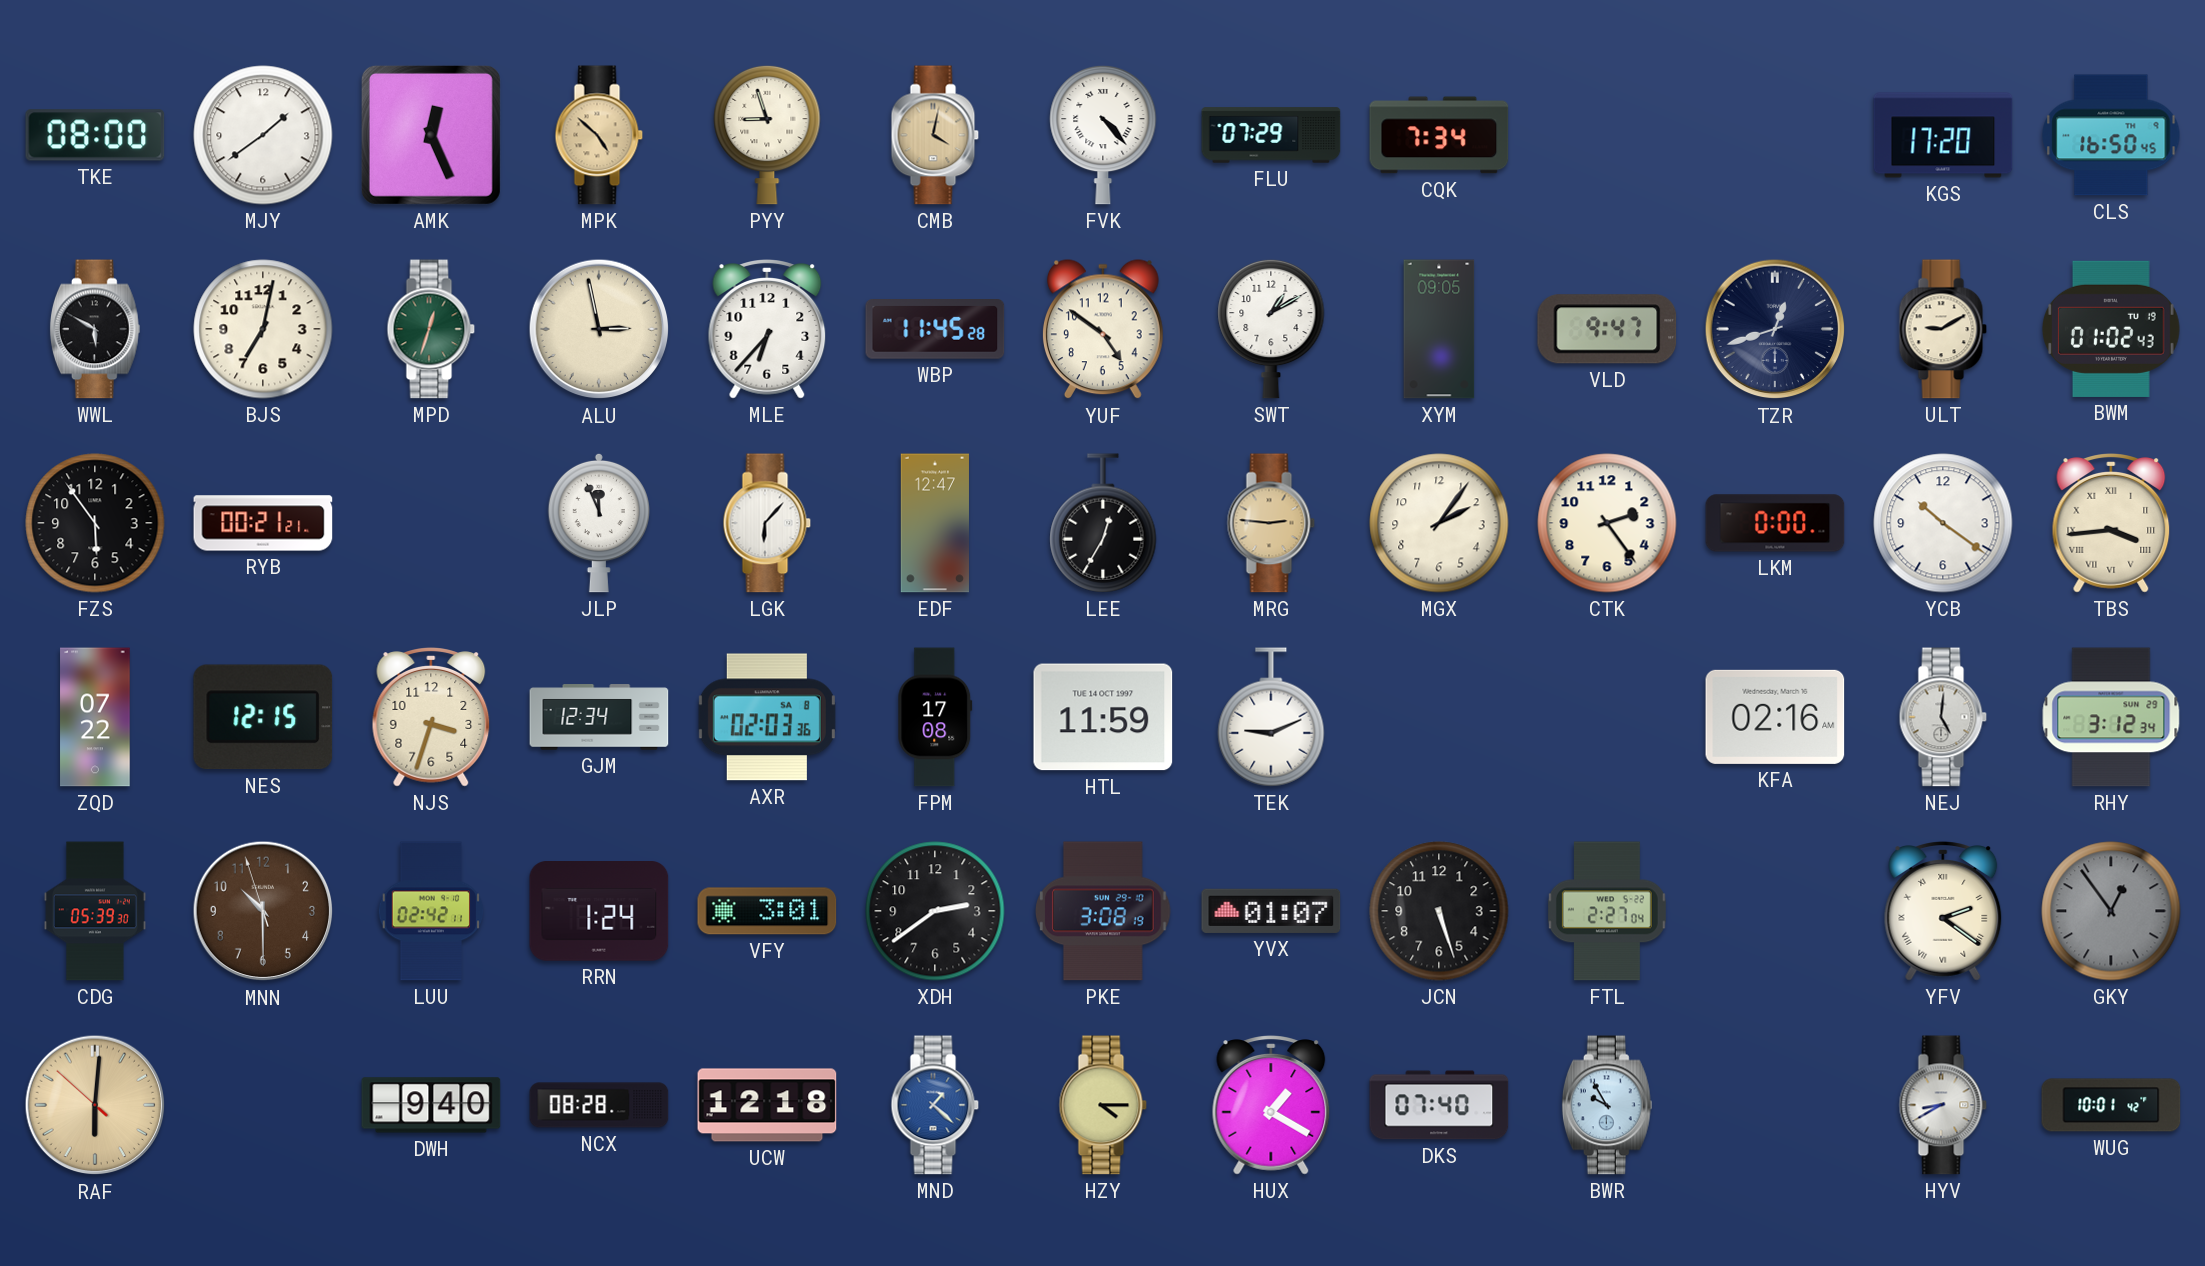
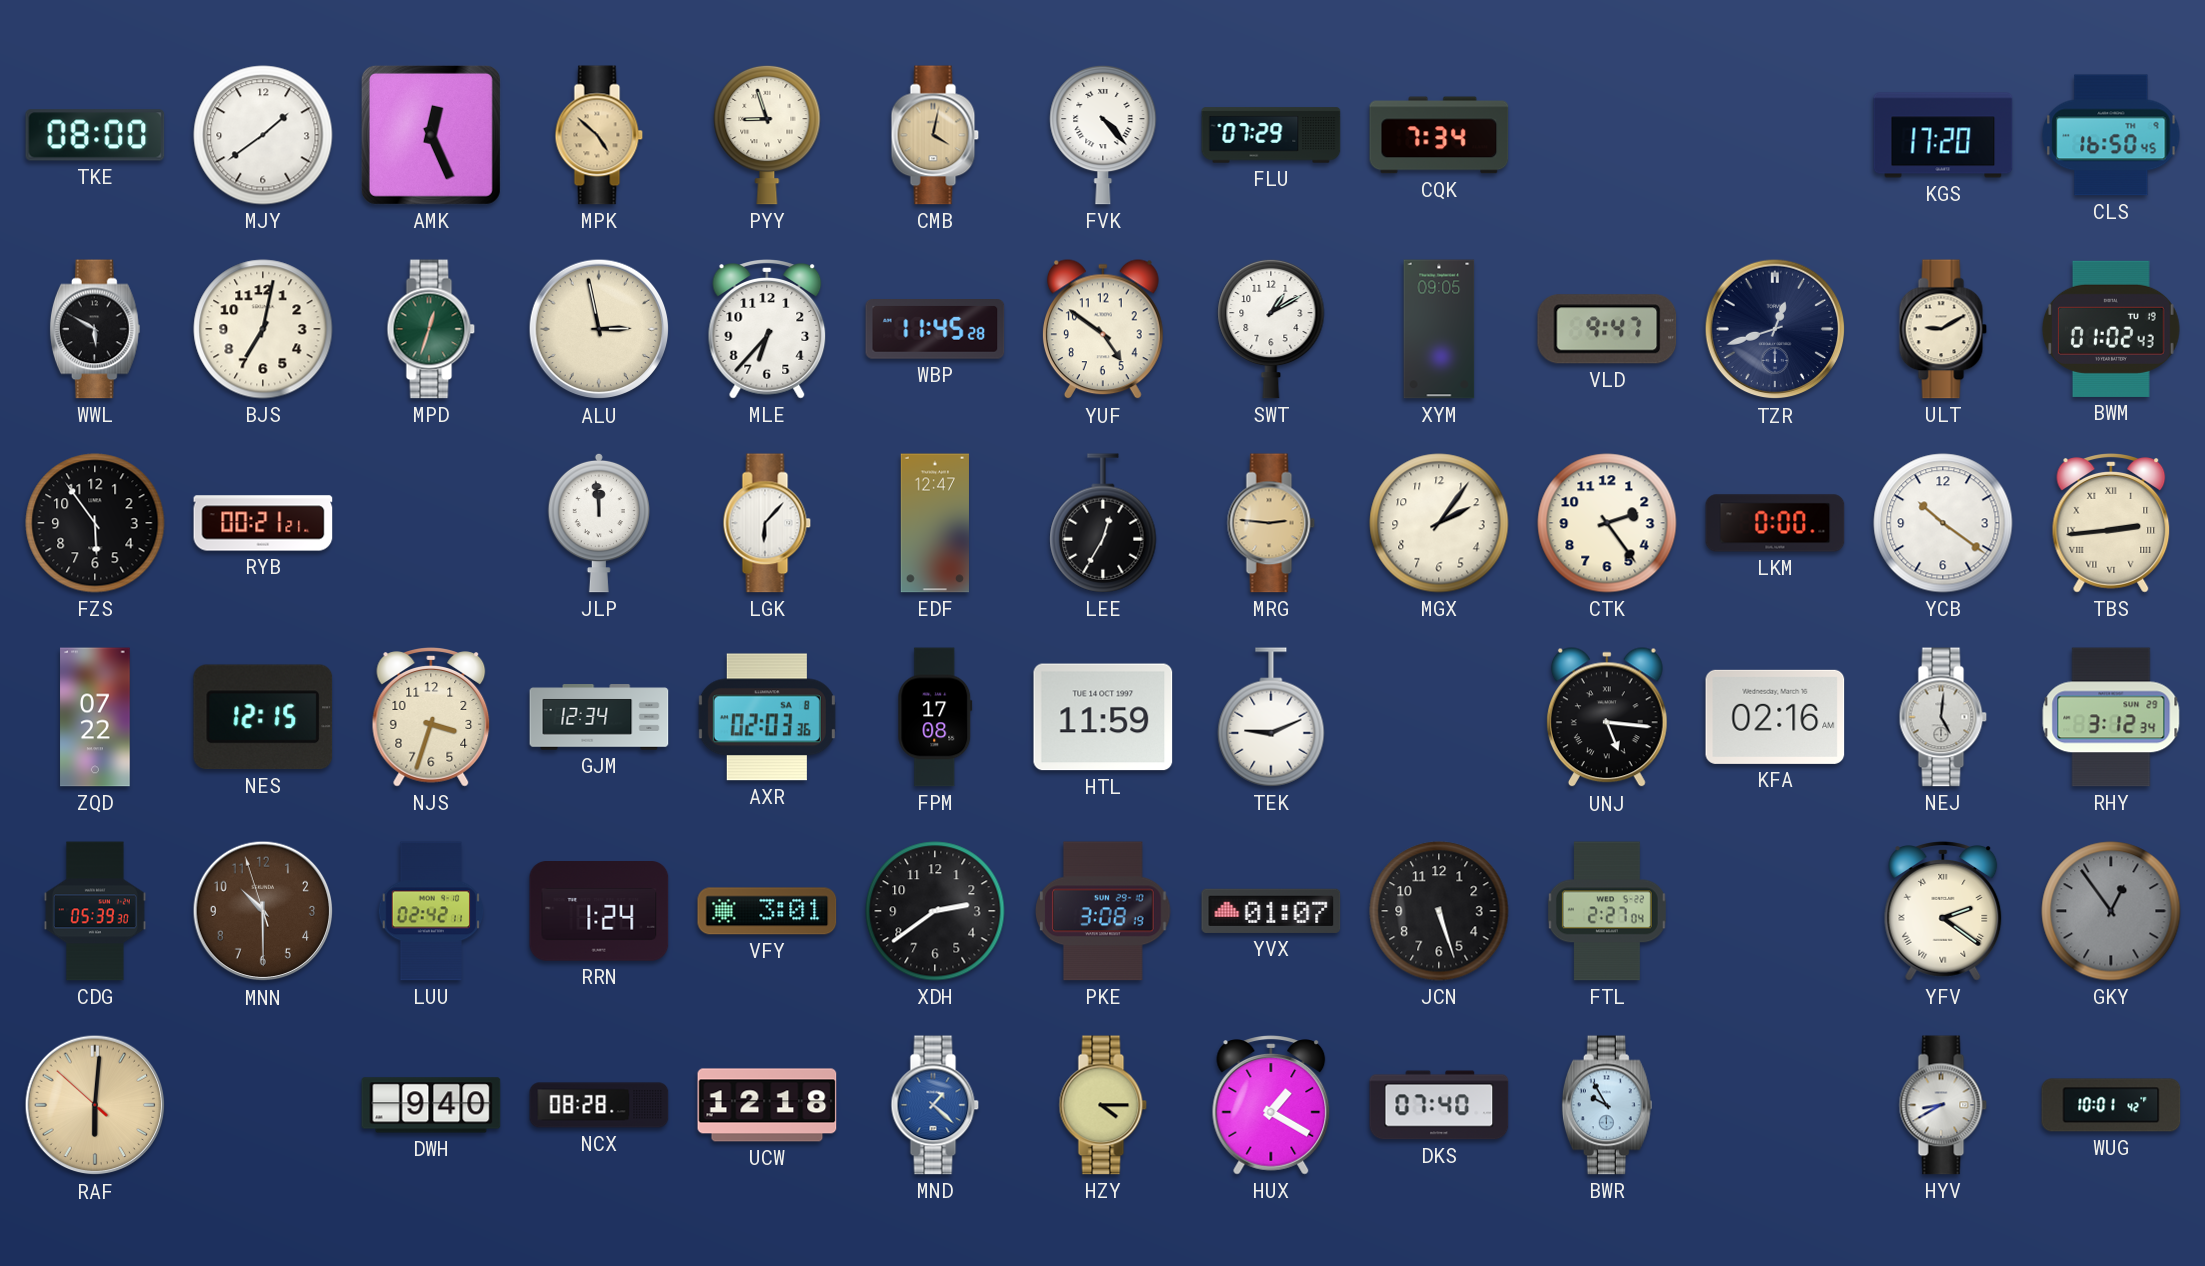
JLP: 11:56 -> 11:59 (599, 523)
TBS: 3:44 -> 2:44 (2111, 523)
UNJ: none -> 5:16 (1607, 718)
